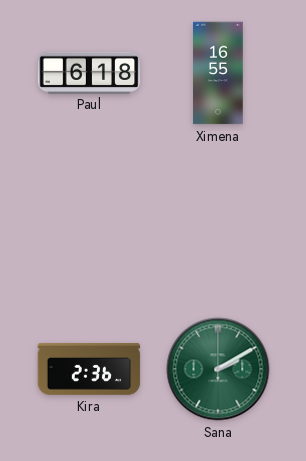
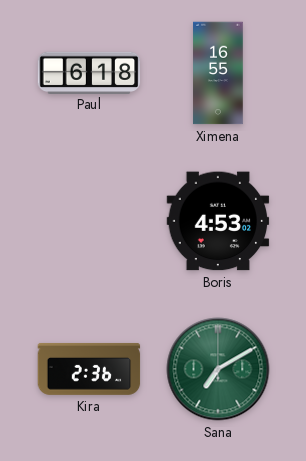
Boris: none -> 4:53 (218, 221)
Sana: 2:10 -> 7:10 (218, 369)
